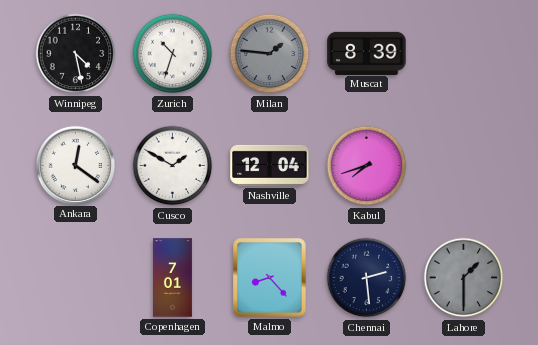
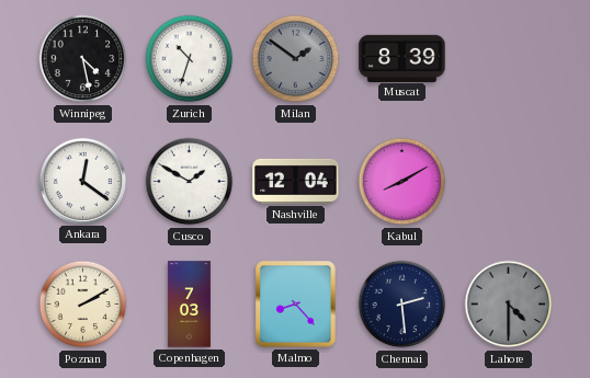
Milan: 1:46 -> 1:51 (296, 59)
Kabul: 7:42 -> 8:10 (402, 182)
Poznan: none -> 2:10 (83, 305)
Copenhagen: 7:01 -> 7:03 (189, 305)
Lahore: 1:30 -> 4:30 (509, 305)
